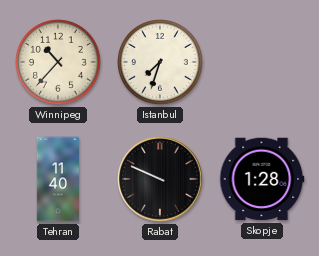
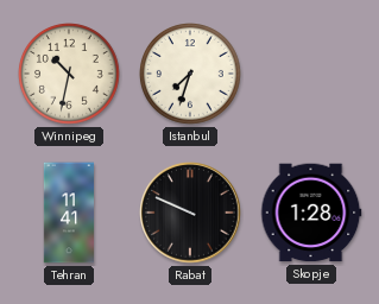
Winnipeg: 10:37 -> 10:32 (70, 75)
Tehran: 11:40 -> 11:41 (68, 213)
